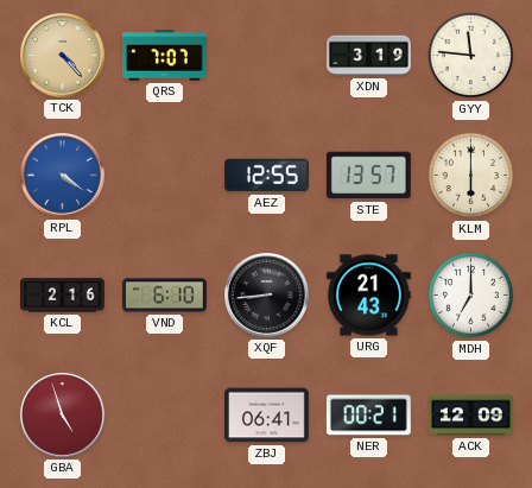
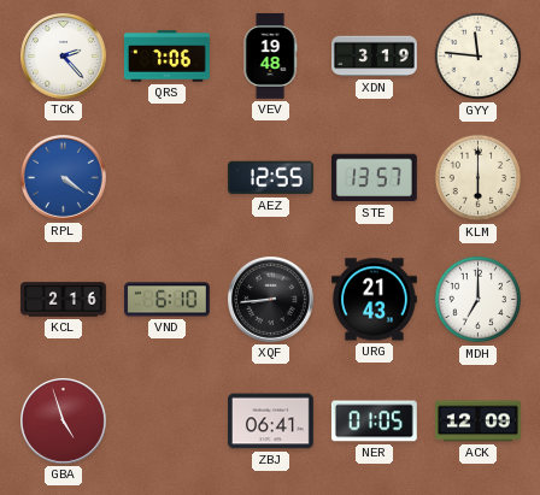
TCK: 4:23 -> 2:23 (64, 57)
TCK dial: champagne -> white (64, 57)
QRS: 7:07 -> 7:06 (166, 57)
VEV: none -> 19:48 (270, 57)
NER: 00:21 -> 01:05 (374, 422)
